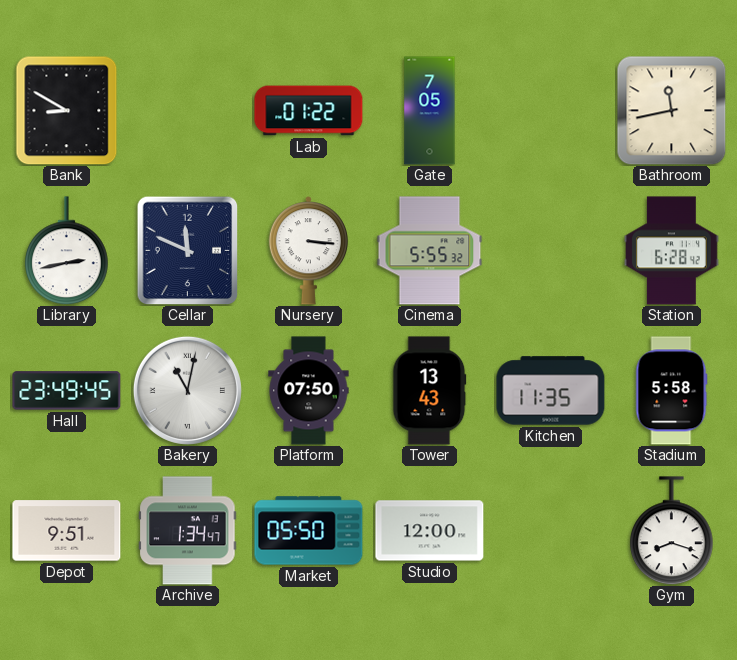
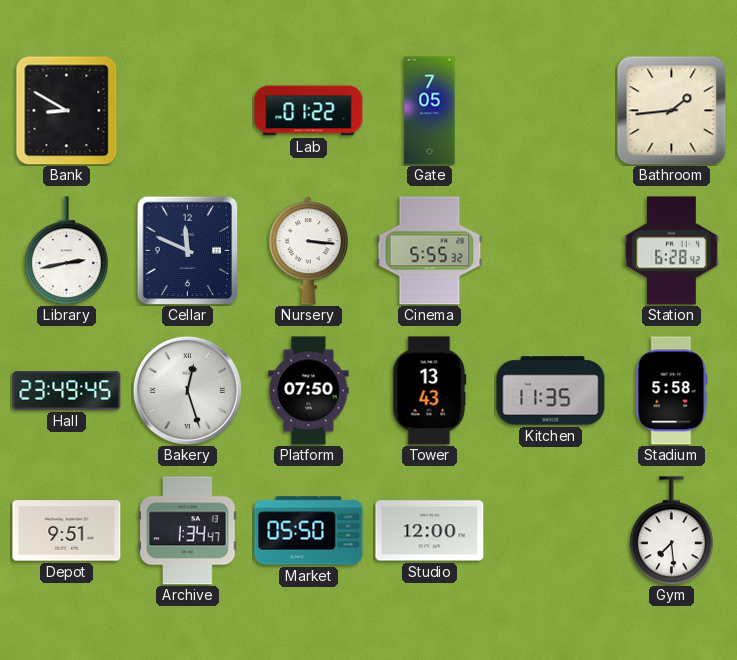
Bathroom: 11:43 -> 1:44 (671, 110)
Bakery: 11:02 -> 12:27 (187, 390)
Gym: 8:18 -> 7:29 (672, 531)
